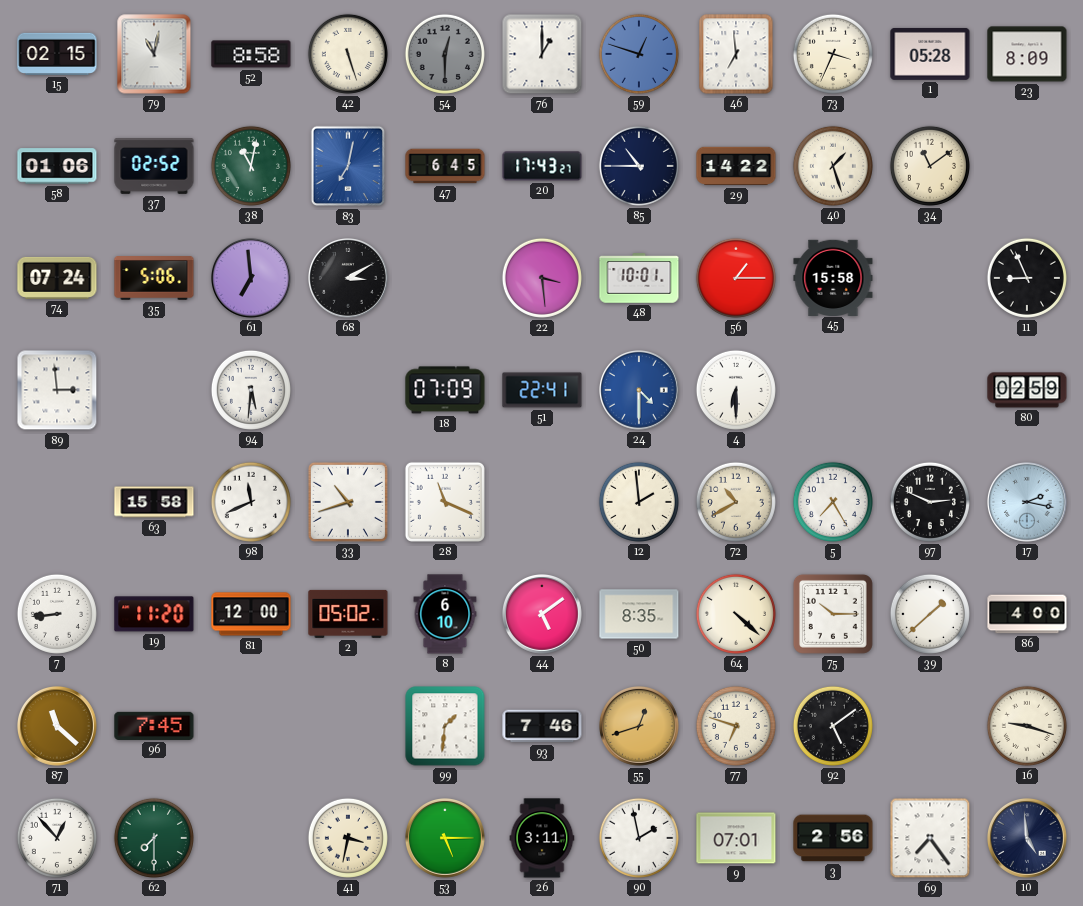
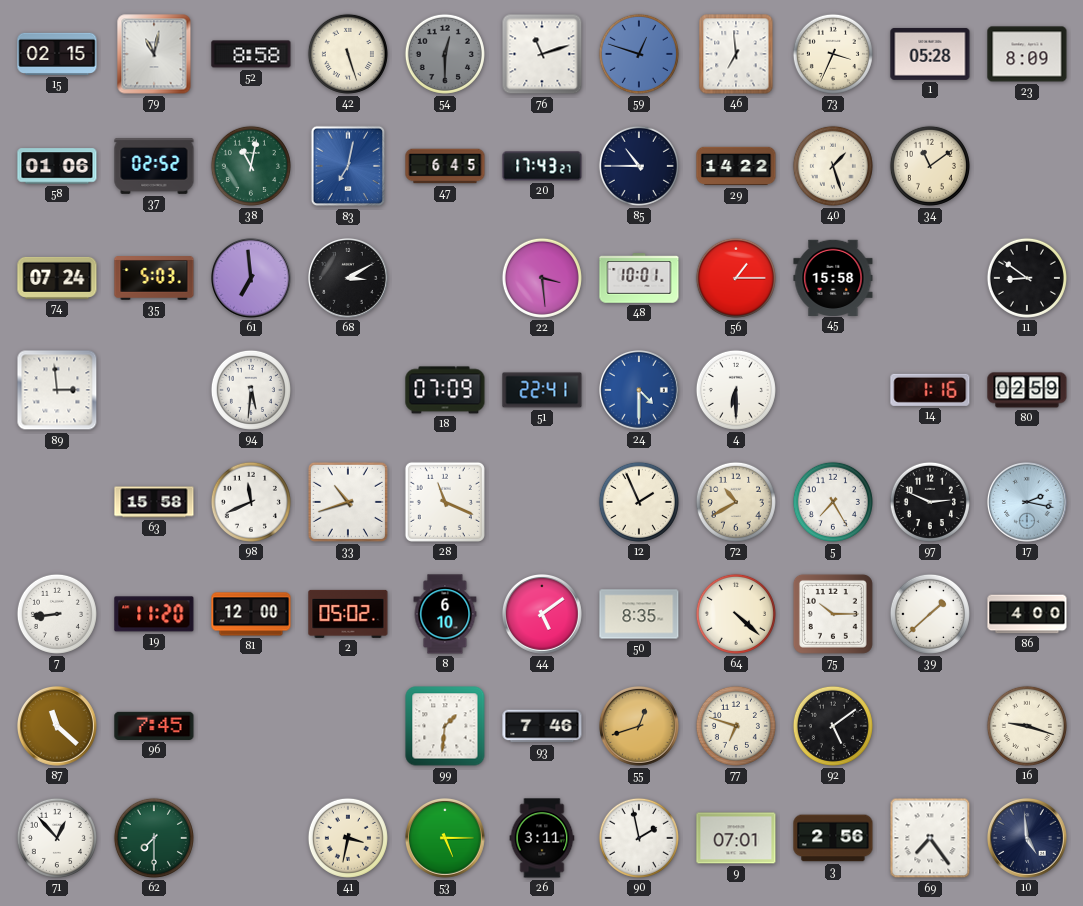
76: 1:00 -> 11:12 (542, 54)
35: 5:06 -> 5:03 (154, 278)
11: 8:56 -> 8:51 (1027, 278)
14: none -> 1:16 (930, 390)
12: 1:59 -> 1:56 (639, 502)
